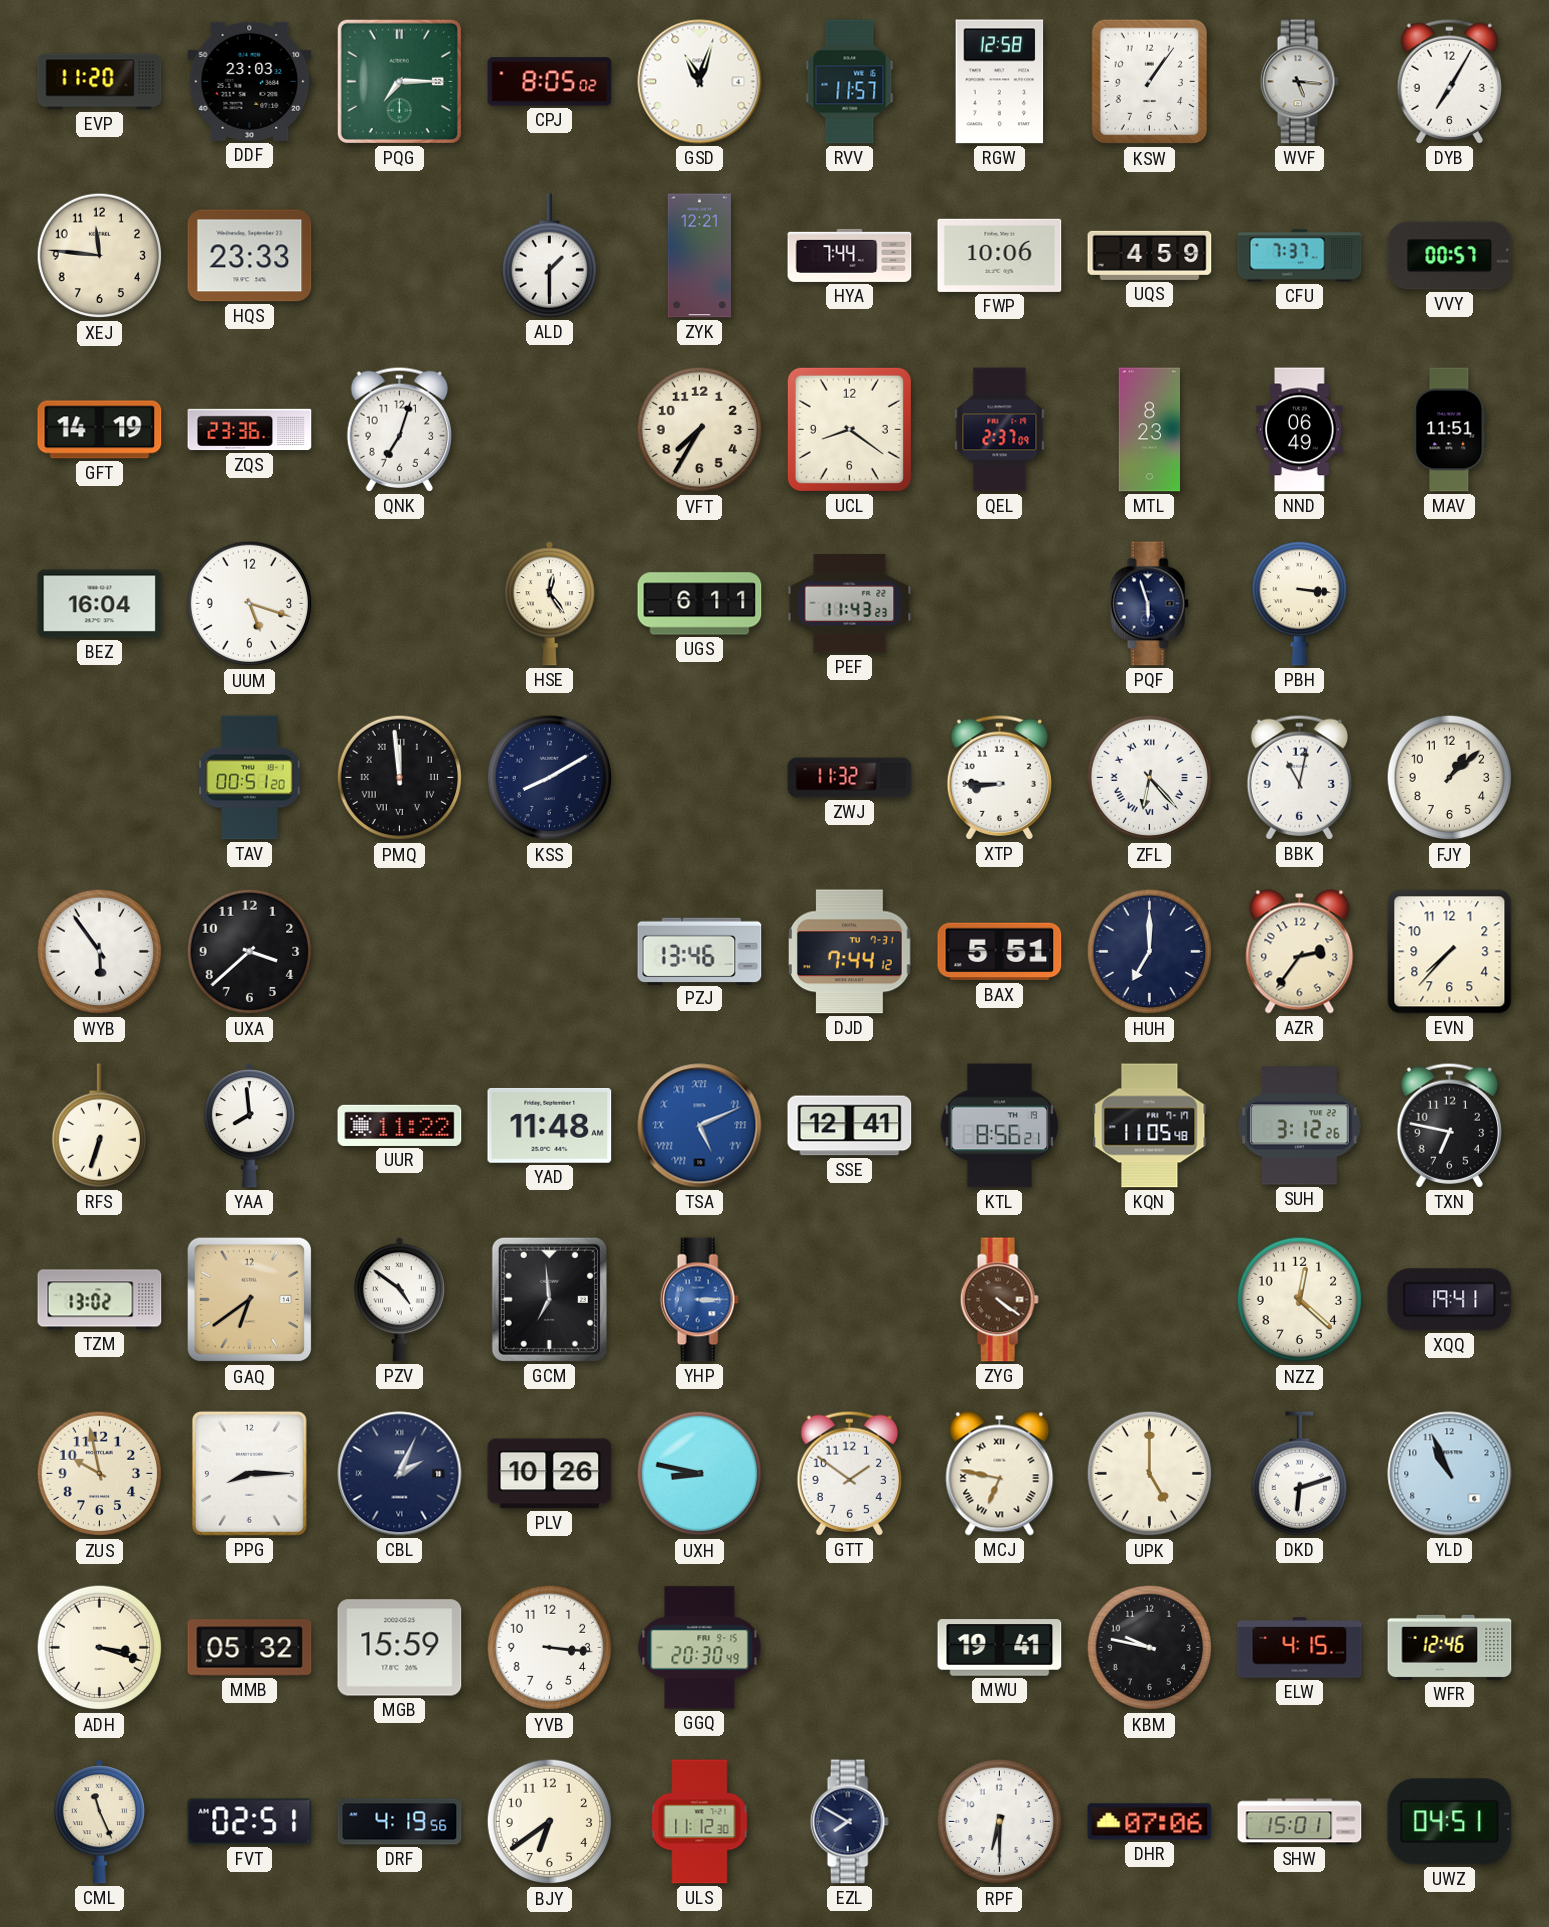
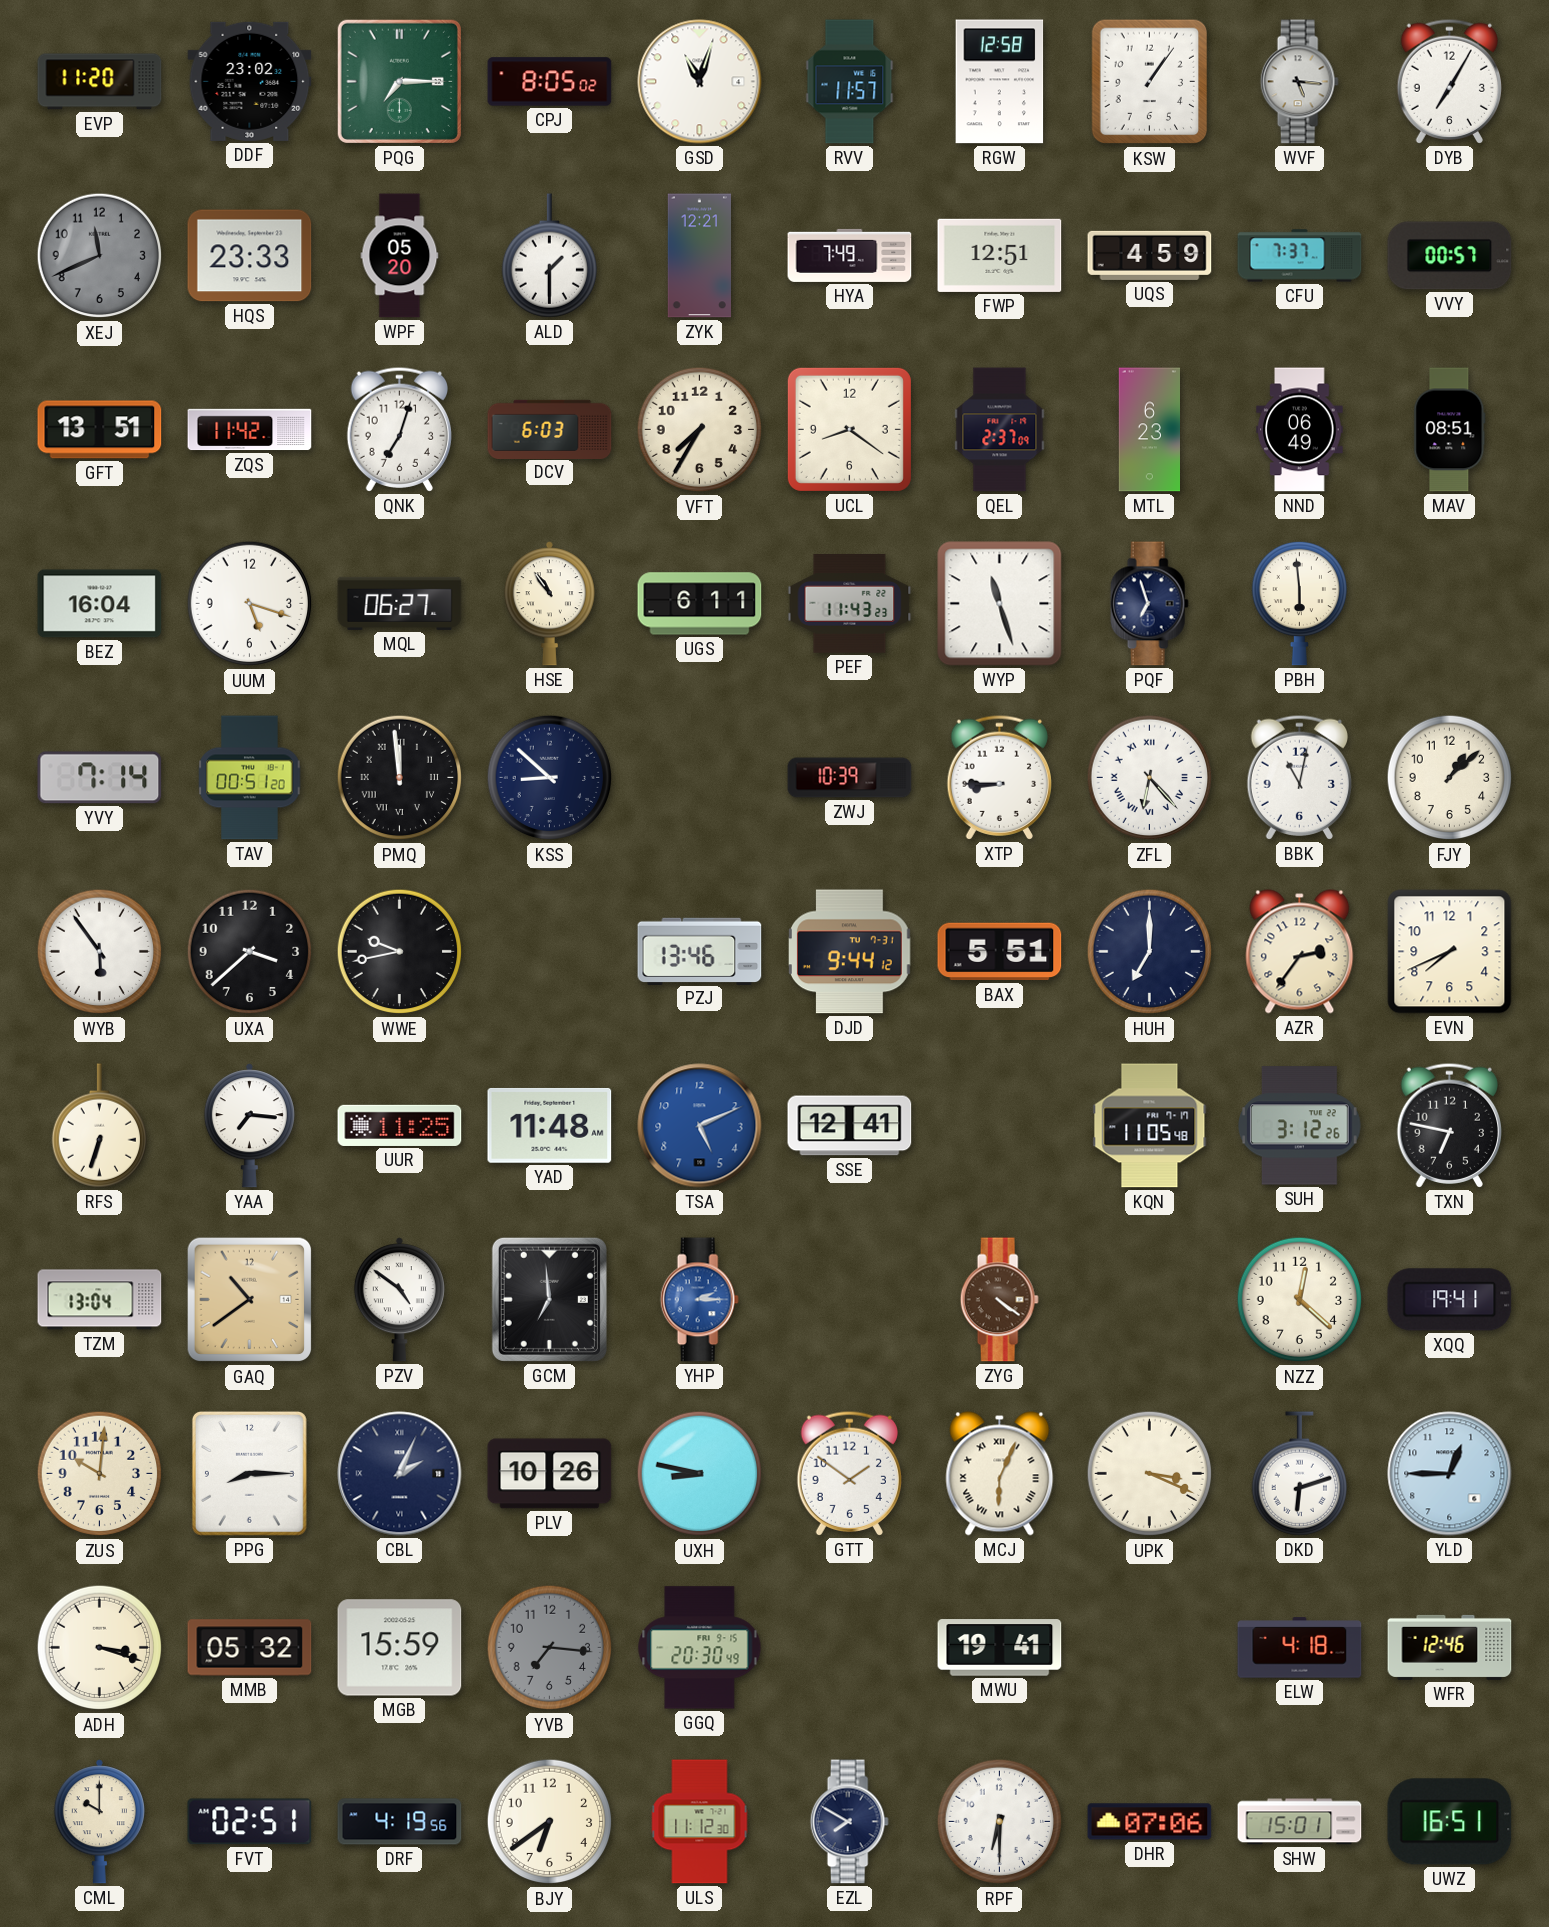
DDF: 23:03 -> 23:02 (250, 81)
XEJ: 11:46 -> 11:41 (100, 256)
XEJ dial: cream -> grey (100, 256)
WPF: none -> 05:20 (400, 256)
HYA: 7:44 -> 7:49 (850, 255)
FWP: 10:06 -> 12:51 (1000, 255)
GFT: 14:19 -> 13:51 (100, 430)
ZQS: 23:36 -> 11:42 (250, 430)
DCV: none -> 6:03 (550, 429)
MTL: 8:23 -> 6:23 (1149, 430)
MAV: 11:51 -> 08:51 (1450, 430)
MQL: none -> 06:27 (400, 603)
HSE: 12:24 -> 10:54 (549, 604)
WYP: none -> 11:27 (1000, 604)
PQF: 5:57 -> 6:57 (1149, 604)
PBH: 3:16 -> 5:59 (1299, 603)
YVY: none -> 7:14 (100, 778)
KSS: 8:10 -> 8:52 (550, 778)
ZWJ: 11:32 -> 10:39 (850, 778)
WWE: none -> 9:43 (400, 952)
DJD: 7:44 -> 9:44 (849, 952)
EVN: 7:37 -> 7:41 (1450, 952)
YAA: 7:59 -> 7:16 (249, 1126)
UUR: 11:22 -> 11:25 (400, 1125)
TSA numerals: Roman -> Arabic (700, 1126)
KTL: 8:56 -> none (1000, 1126)
TZM: 13:02 -> 13:04 (100, 1300)
GAQ: 6:39 -> 10:39 (250, 1300)
YHP: 3:15 -> 2:15 (699, 1300)
ZUS: 9:58 -> 10:01 (100, 1474)
MCJ: 6:47 -> 6:04 (1000, 1474)
UPK: 5:00 -> 3:19 (1150, 1474)
YLD: 10:56 -> 12:45 (1450, 1474)
YVB: 3:16 -> 7:16 (550, 1648)
YVB dial: white -> grey (550, 1648)
KBM: 9:47 -> none (1150, 1648)
ELW: 4:15 -> 4:18 (1300, 1648)
CML: 11:26 -> 10:00 (99, 1822)
UWZ: 04:51 -> 16:51 (1450, 1822)
